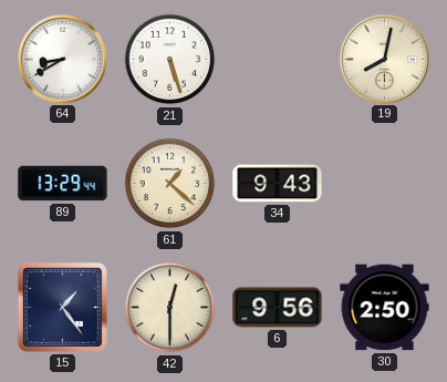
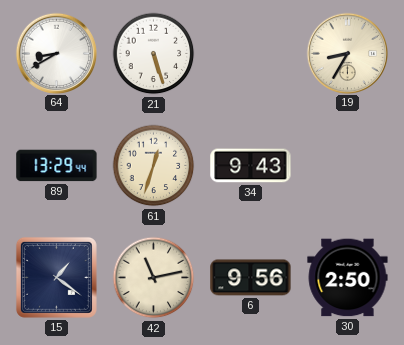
19: 8:02 -> 8:35 (347, 53)
61: 1:22 -> 12:33 (154, 166)
15: 1:24 -> 1:21 (56, 277)
42: 12:30 -> 11:13 (154, 278)
